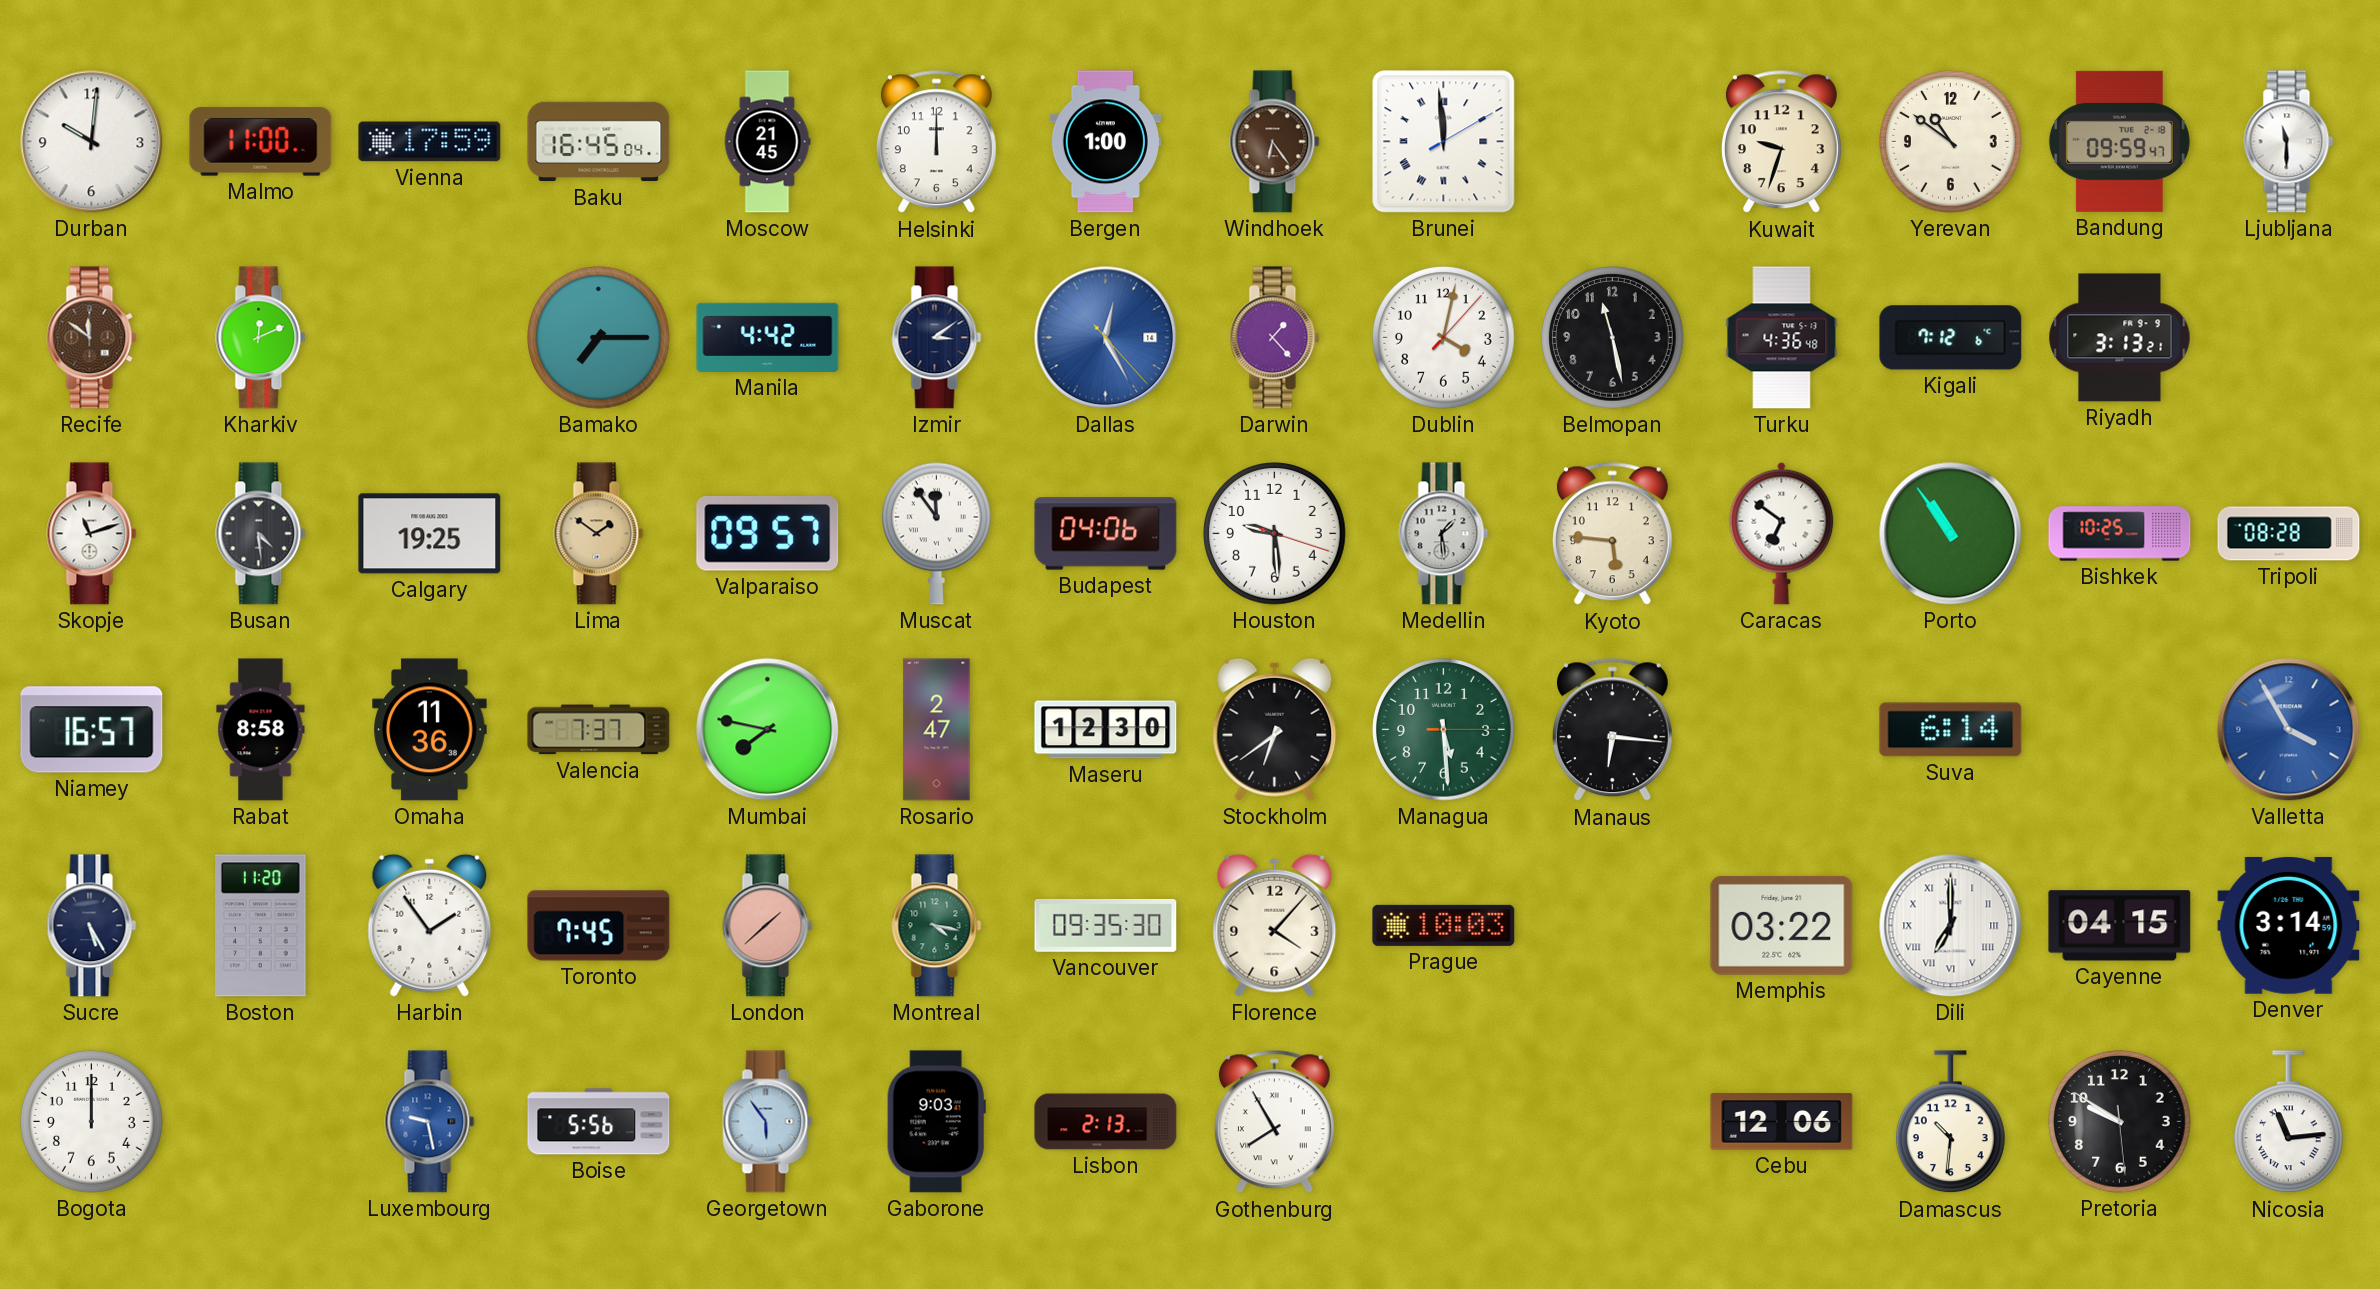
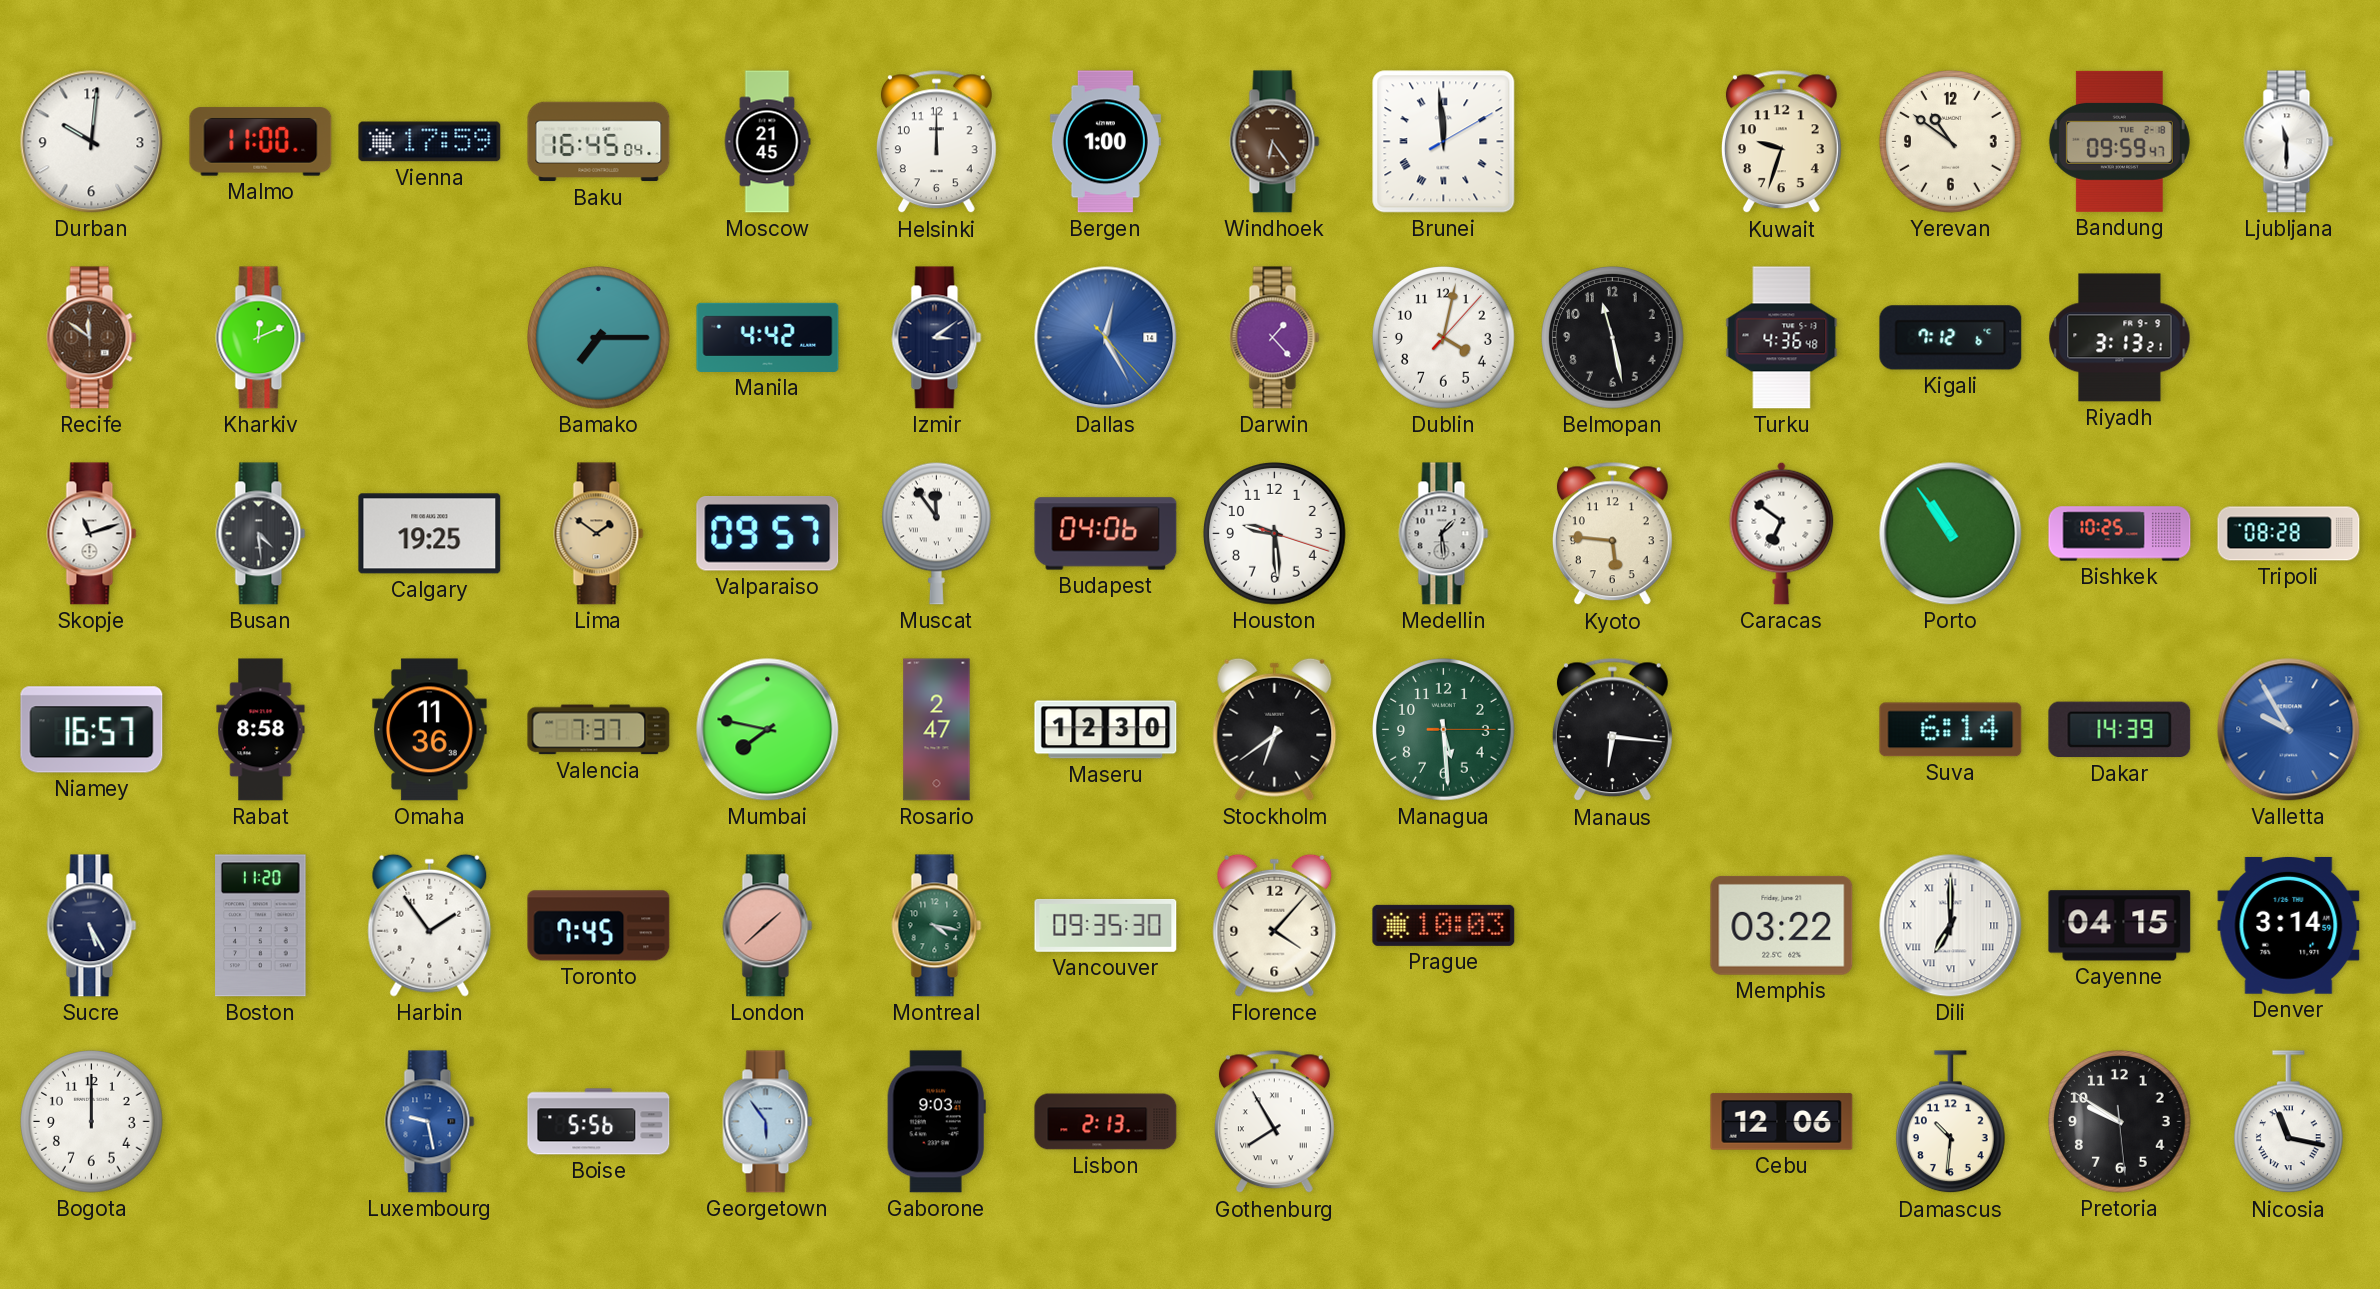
Dakar: none -> 14:39 (2120, 730)
Valletta: 3:55 -> 9:55 (2289, 730)
Nicosia: 11:14 -> 11:17 (2288, 1122)
